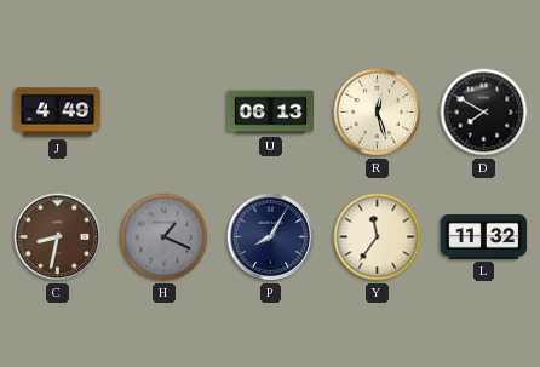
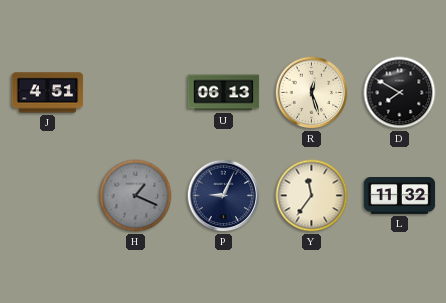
J: 4:49 -> 4:51 (48, 93)
C: 8:32 -> none (58, 237)
P: 8:05 -> 9:04 (224, 196)
